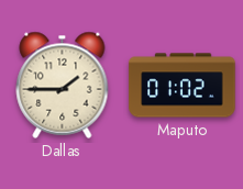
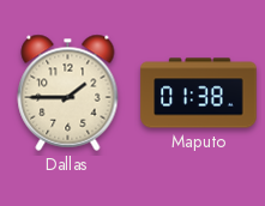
Maputo: 01:02 -> 01:38 (199, 93)
